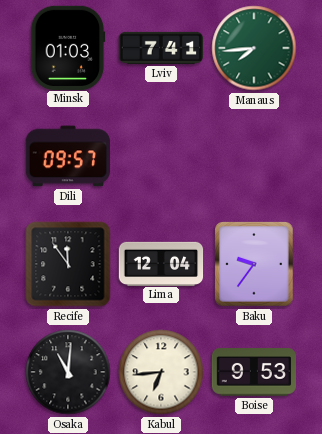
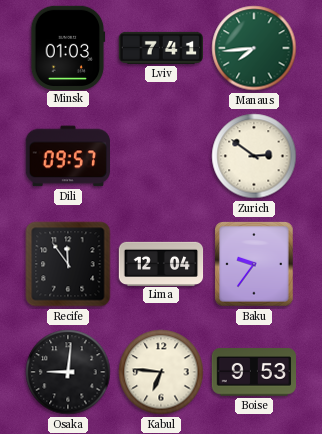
Zurich: none -> 2:51 (254, 156)
Osaka: 11:01 -> 9:01 (68, 372)
Kabul: 6:44 -> 6:46 (161, 372)
